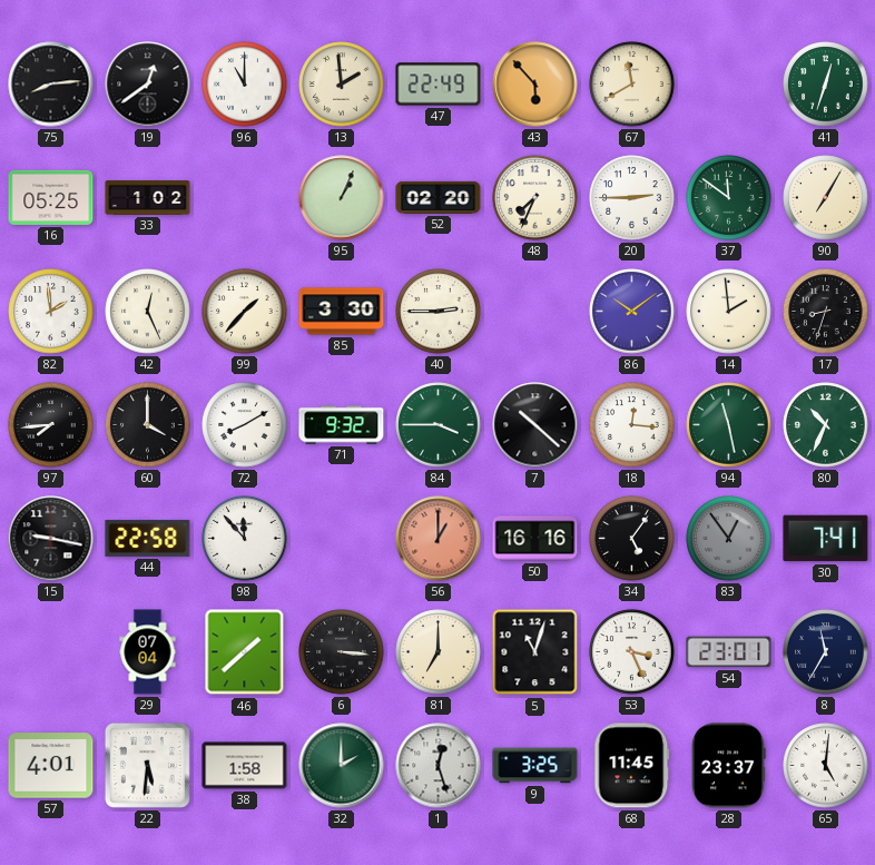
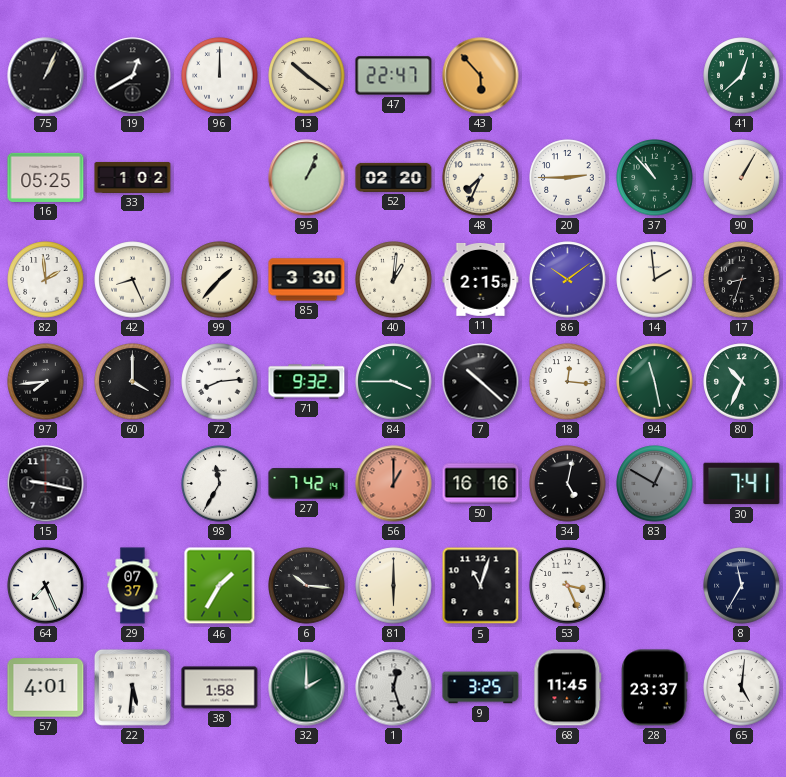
75: 8:14 -> 1:04 (46, 76)
19: 12:39 -> 12:40 (133, 76)
96: 11:00 -> 12:00 (220, 76)
13: 1:59 -> 10:21 (307, 76)
47: 22:49 -> 22:47 (394, 76)
67: 11:40 -> none (632, 85)
41: 12:33 -> 12:38 (742, 76)
37: 11:51 -> 10:53 (655, 178)
90: 7:05 -> 1:05 (742, 178)
42: 12:26 -> 8:26 (133, 280)
40: 2:45 -> 1:01 (394, 280)
11: none -> 2:15 (481, 279)
72: 8:10 -> 8:14 (220, 382)
44: 22:58 -> none (148, 538)
98: 11:53 -> 11:35 (220, 484)
27: none -> 7:42 (307, 484)
34: 5:06 -> 5:02 (568, 484)
83: 12:54 -> 12:50 (655, 484)
64: none -> 7:26 (46, 586)
29: 07:04 -> 07:37 (133, 586)
46: 1:38 -> 1:35 (220, 586)
6: 3:16 -> 10:16 (307, 586)
81: 7:00 -> 6:00 (394, 586)
54: 23:01 -> none (729, 652)
